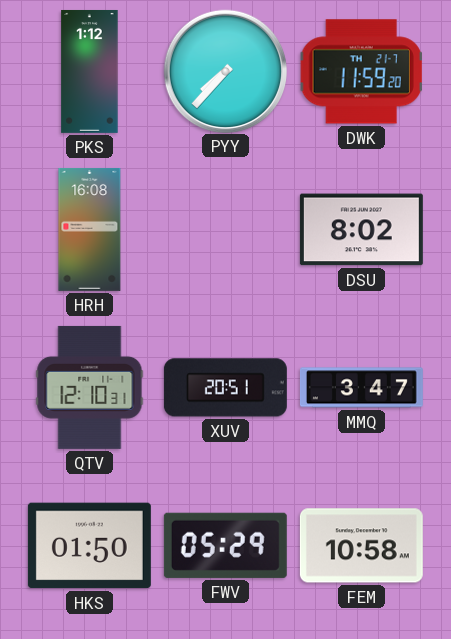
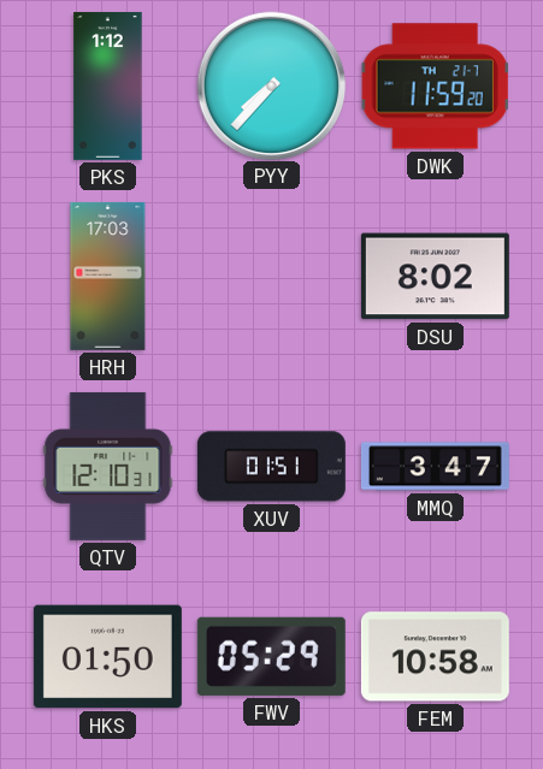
HRH: 16:08 -> 17:03 (108, 276)
XUV: 20:51 -> 01:51 (271, 467)
